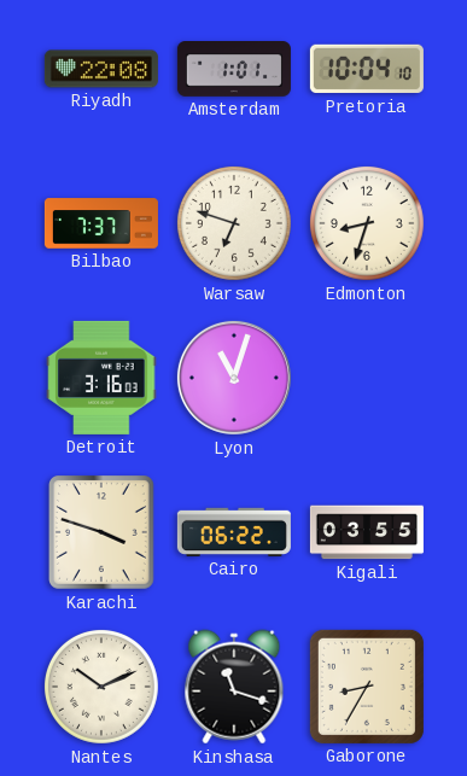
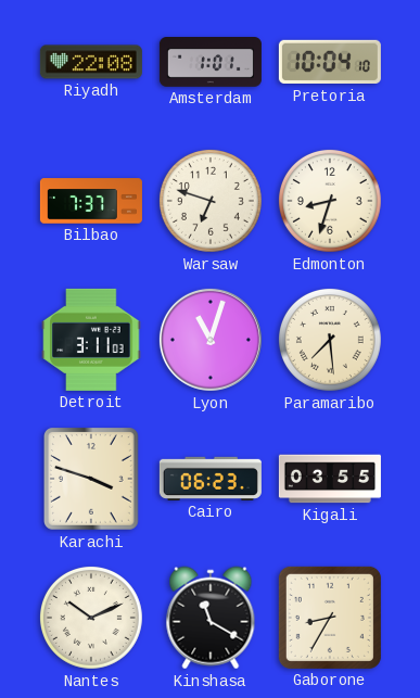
Detroit: 3:16 -> 3:11 (91, 340)
Paramaribo: none -> 7:29 (330, 340)
Cairo: 06:22 -> 06:23 (211, 479)
Kinshasa: 11:18 -> 11:20 (211, 618)
